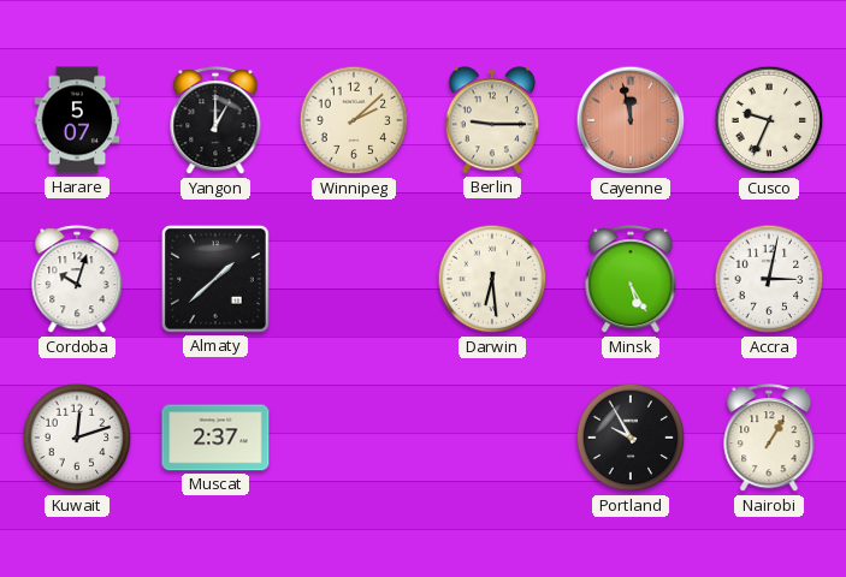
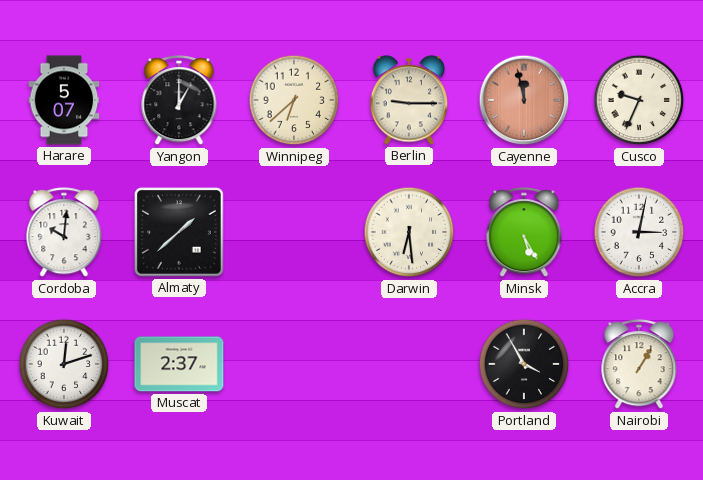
Winnipeg: 2:08 -> 6:38 (294, 100)
Cordoba: 10:03 -> 10:01 (64, 233)
Portland: 9:55 -> 3:55 (524, 364)
